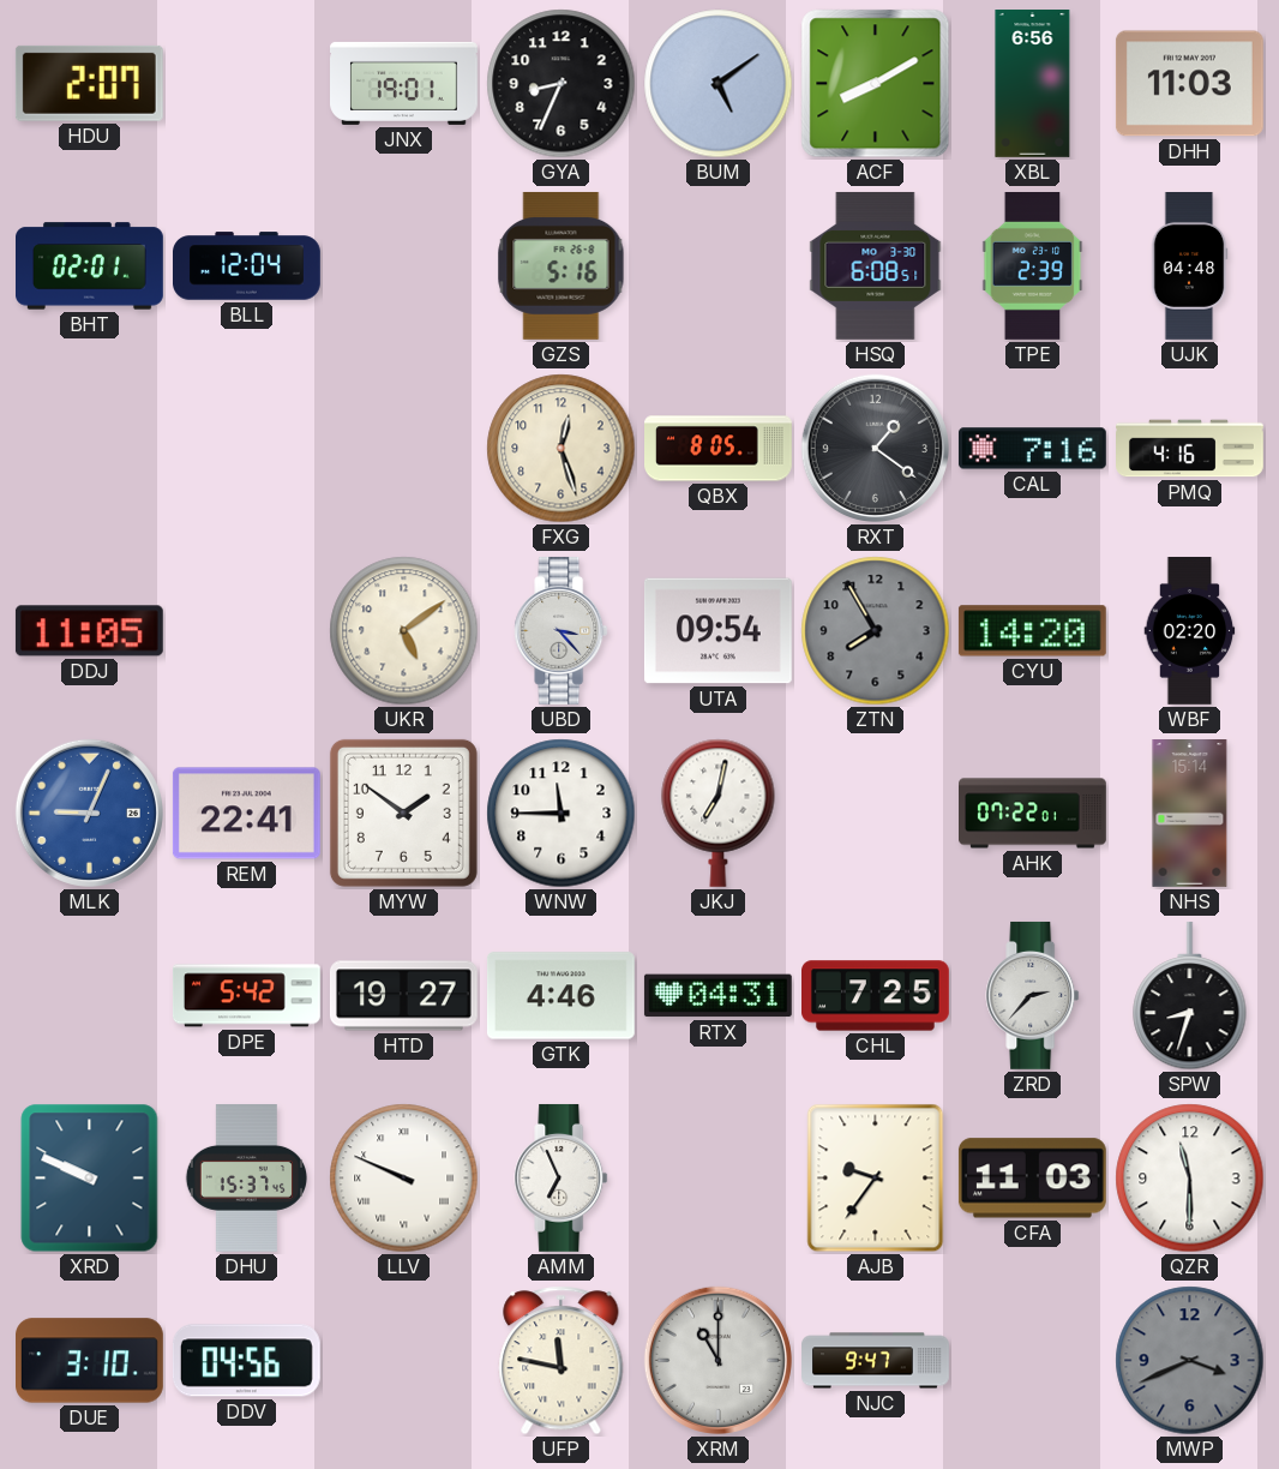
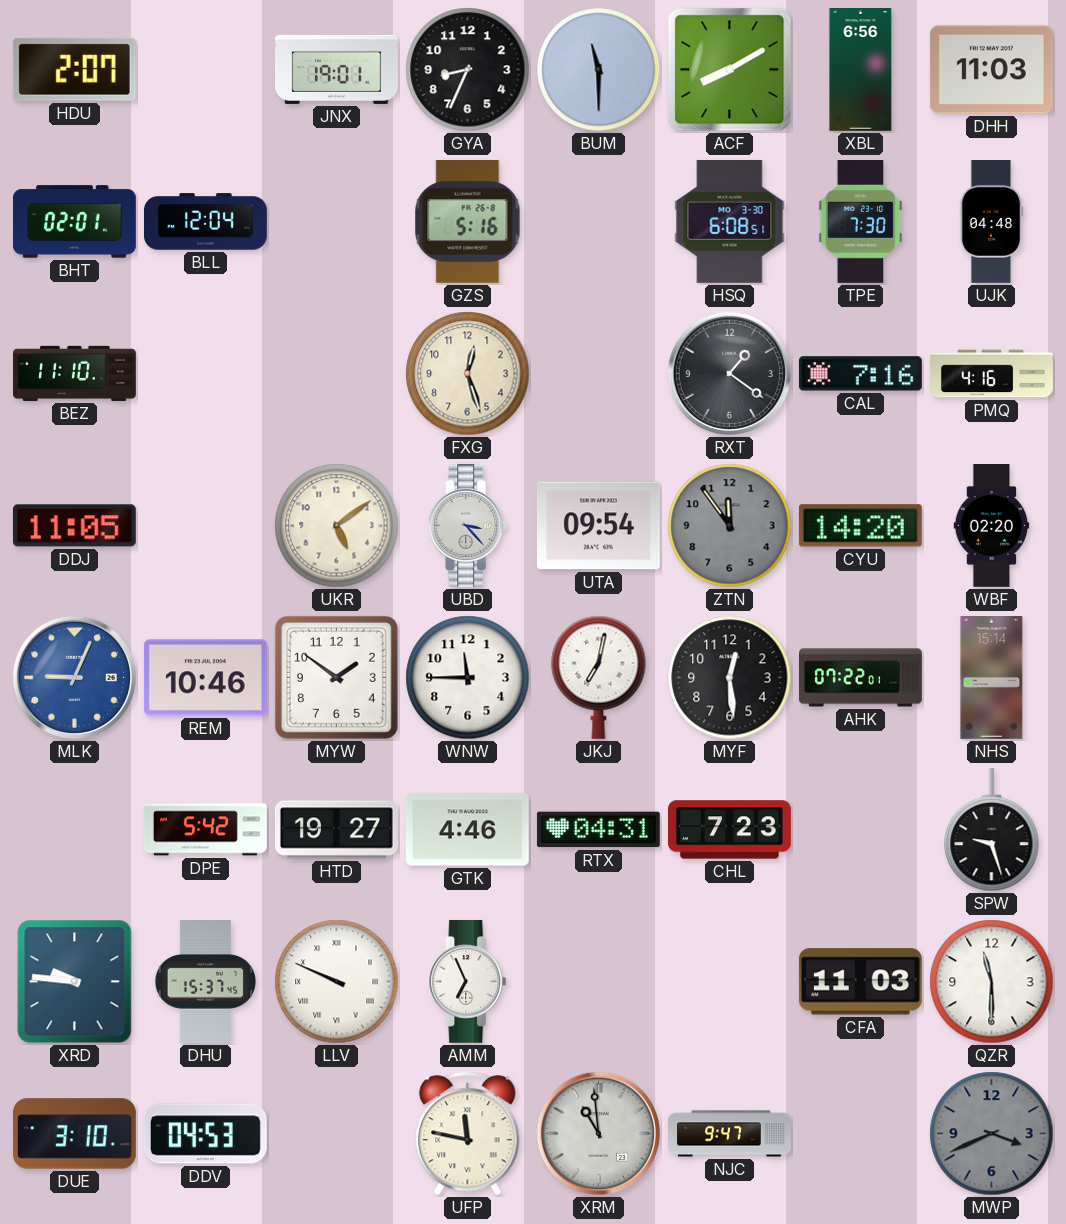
BUM: 5:09 -> 11:30 (599, 70)
TPE: 2:39 -> 7:30 (861, 222)
BEZ: none -> 11:10 (75, 373)
QBX: 8:05 -> none (719, 449)
ZTN: 7:55 -> 11:54 (730, 526)
REM: 22:41 -> 10:46 (205, 678)
MYF: none -> 12:29 (730, 678)
CHL: 7:25 -> 7:23 (730, 830)
ZRD: 2:37 -> none (1033, 995)
SPW: 8:33 -> 9:27 (992, 830)
XRD: 9:49 -> 9:46 (75, 982)
AJB: 9:36 -> none (876, 1179)
DDV: 04:56 -> 04:53 (205, 1134)
XRM: 11:00 -> 10:59 (598, 1133)
